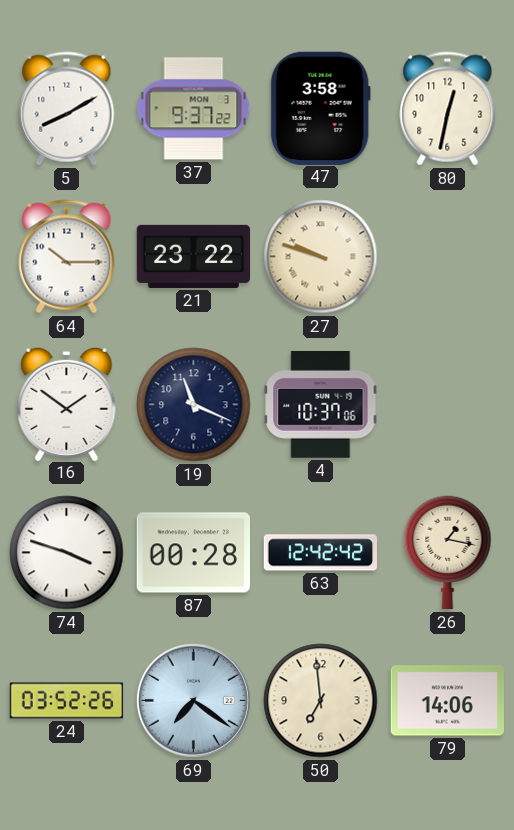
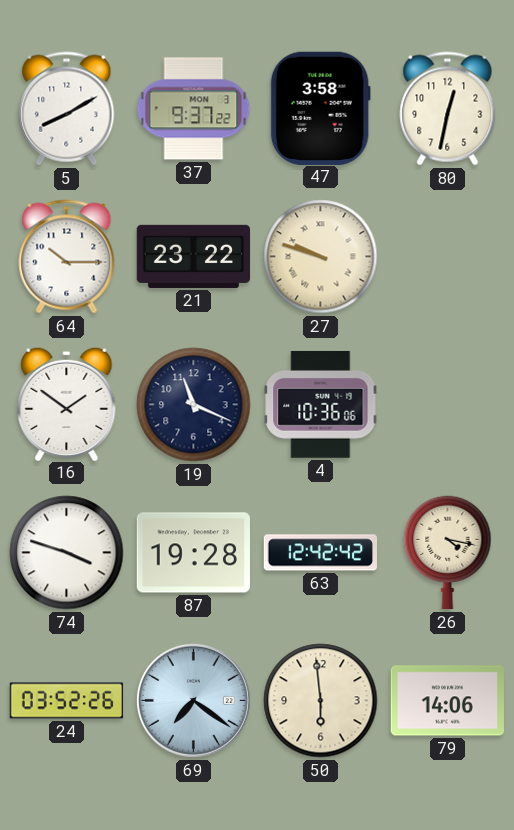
4: 10:37 -> 10:36 (321, 404)
87: 00:28 -> 19:28 (193, 553)
26: 1:17 -> 4:17 (448, 553)
50: 6:59 -> 5:59 (321, 701)
